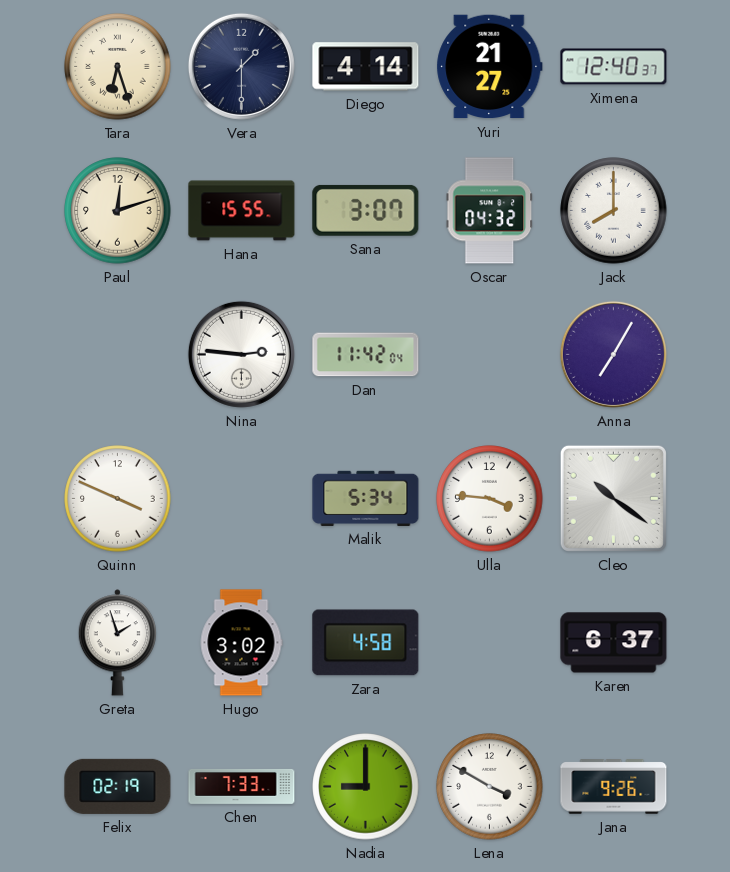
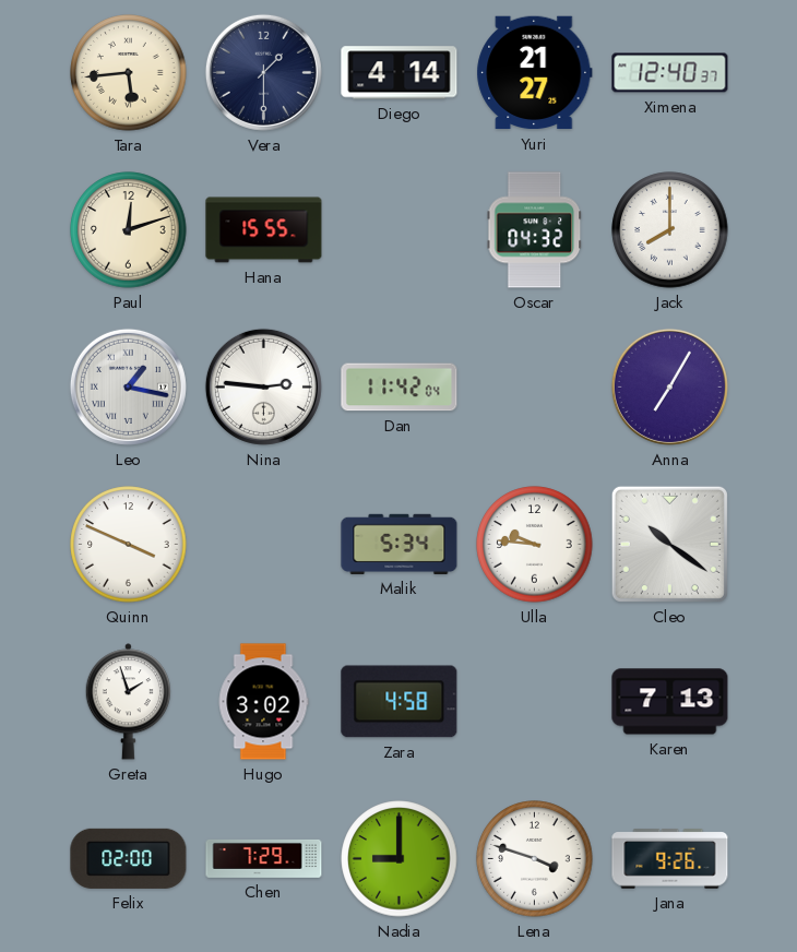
Tara: 6:27 -> 5:44 (129, 73)
Sana: 3:07 -> none (366, 210)
Leo: none -> 1:17 (128, 386)
Ulla: 3:46 -> 9:46 (535, 545)
Karen: 6:37 -> 7:13 (670, 702)
Felix: 02:19 -> 02:00 (129, 858)
Chen: 7:33 -> 7:29 (264, 858)
Lena: 3:50 -> 3:48 (535, 859)
